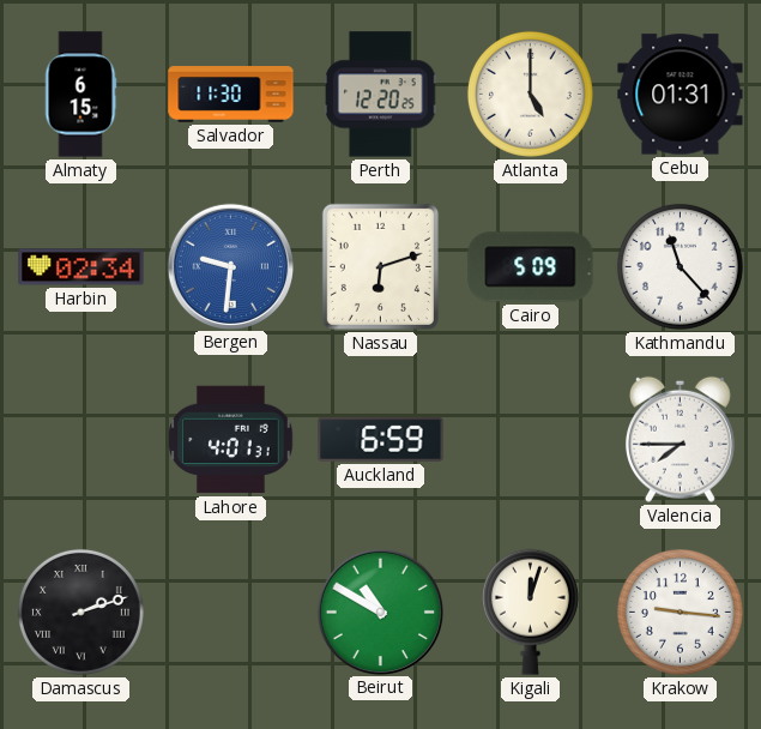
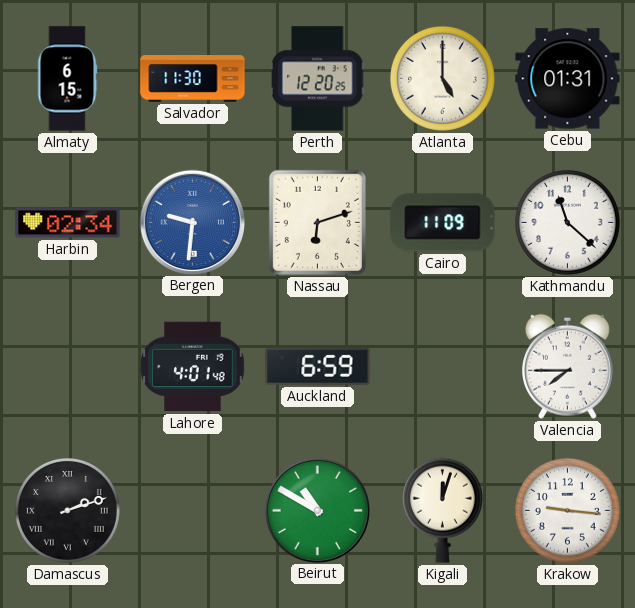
Cairo: 5:09 -> 11:09 (443, 223)
Kathmandu: 11:23 -> 11:22 (567, 222)
Lahore: 4:01:31 -> 4:01:48 (193, 367)
